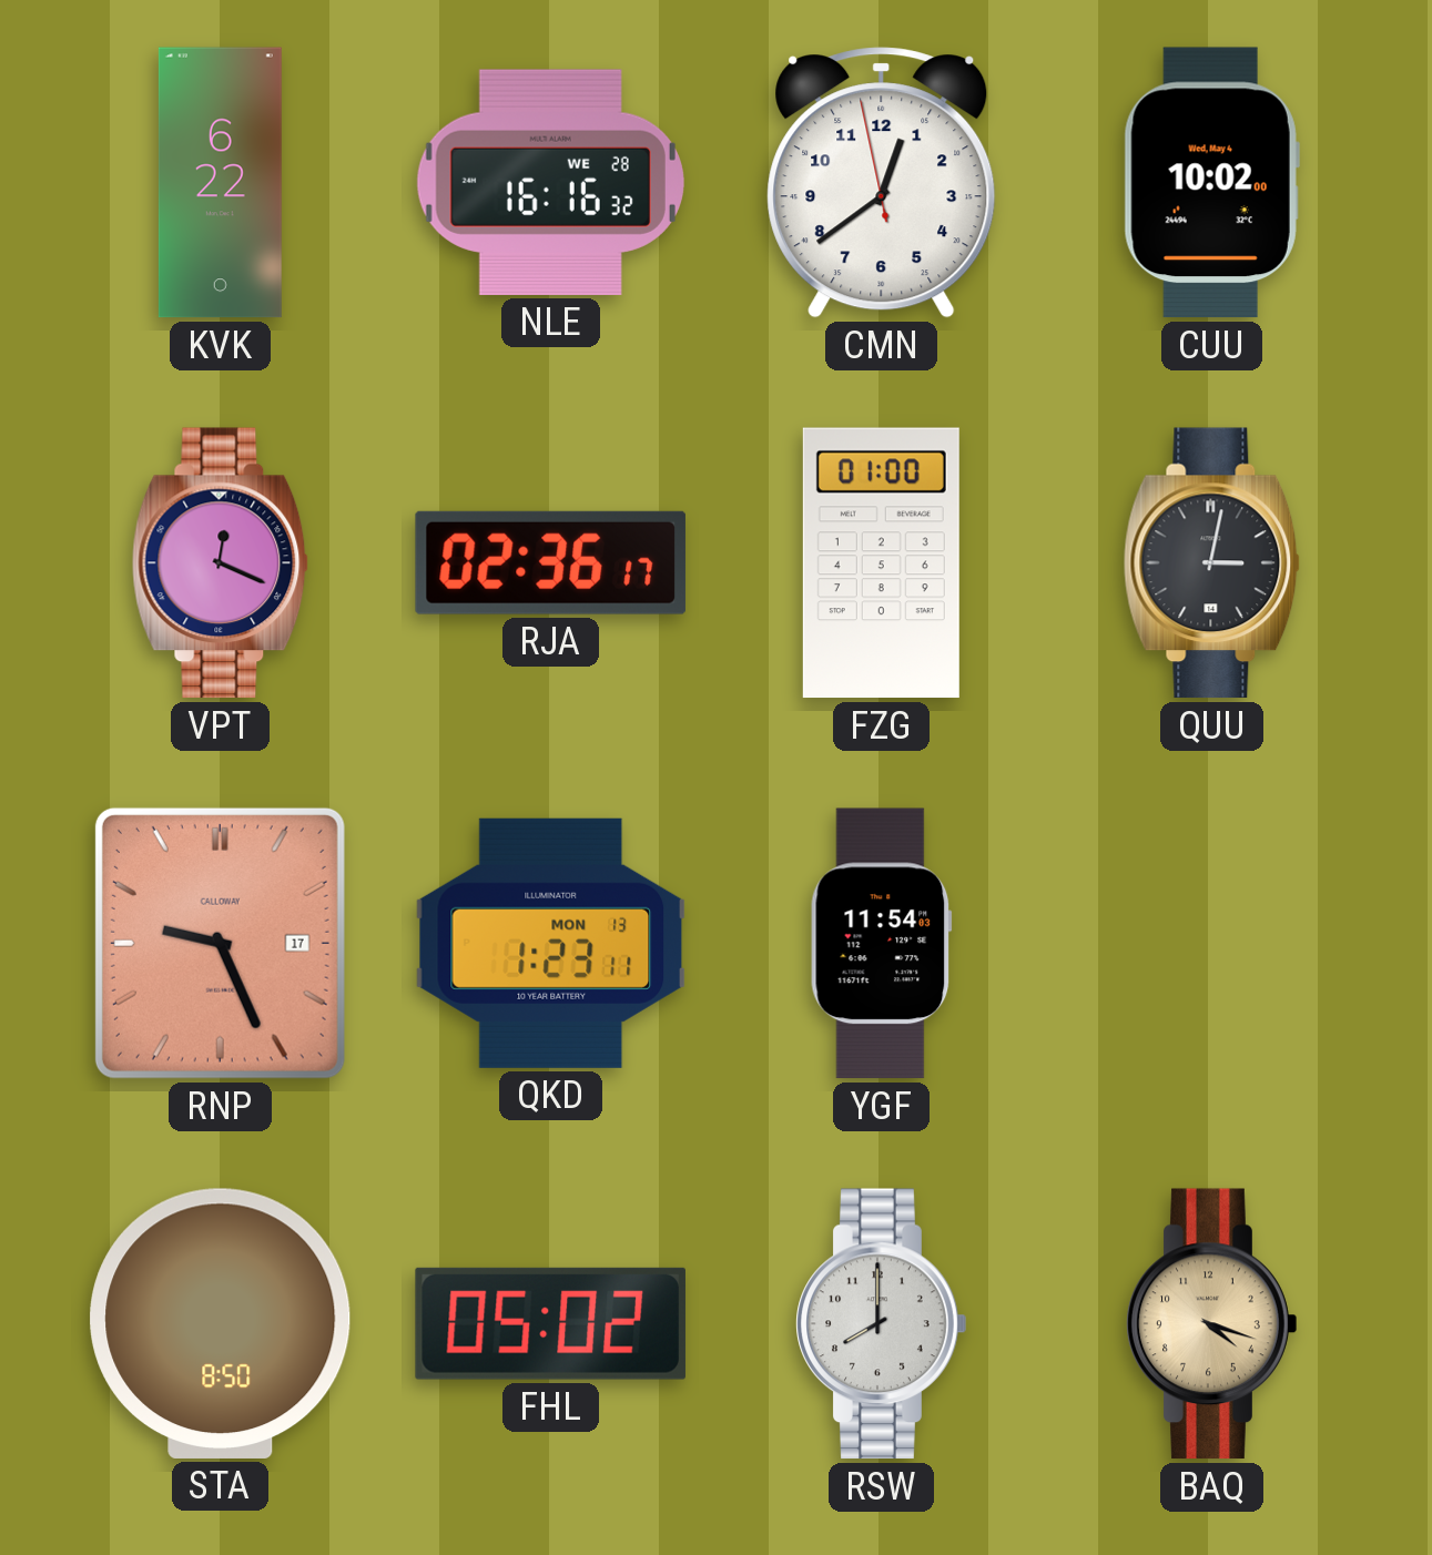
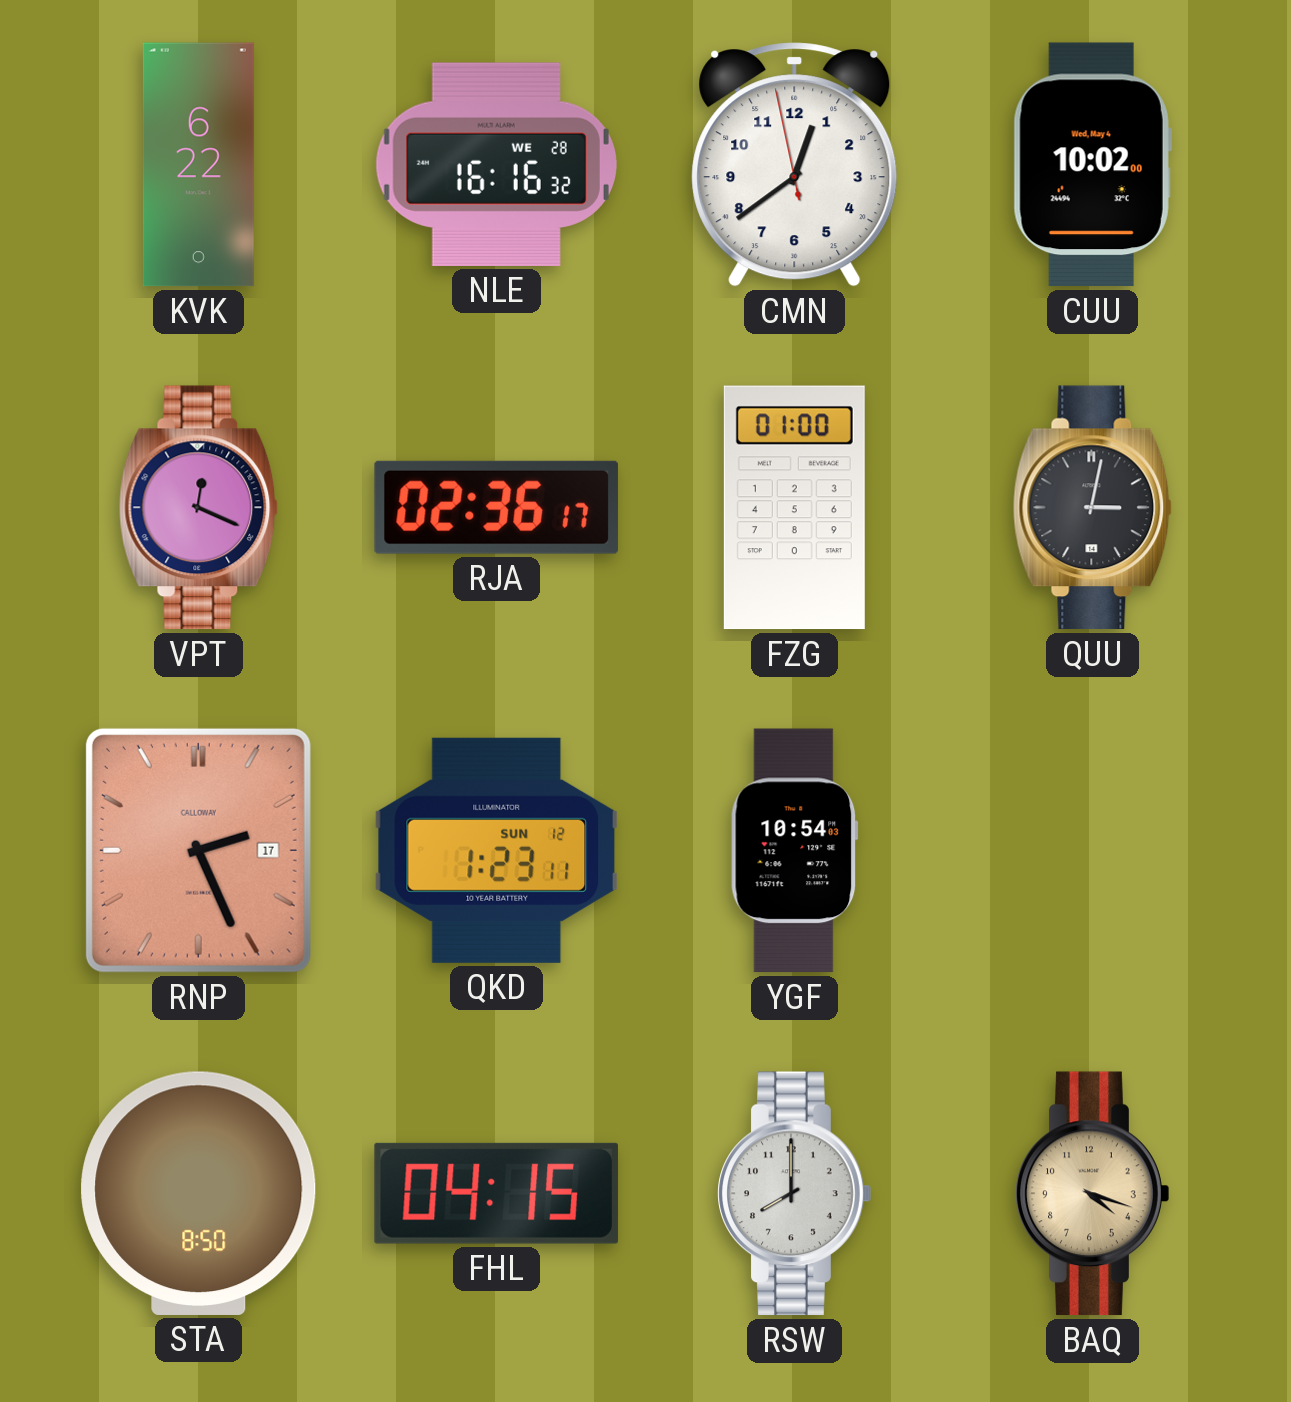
RNP: 9:26 -> 2:26 (198, 850)
QKD date: MON 13 -> SUN 12 (497, 850)
YGF: 11:54 -> 10:54 (795, 851)
FHL: 05:02 -> 04:15 (496, 1193)
